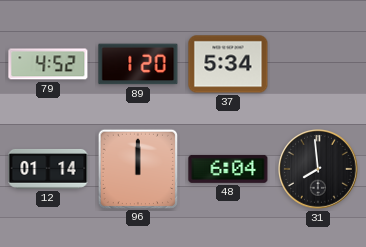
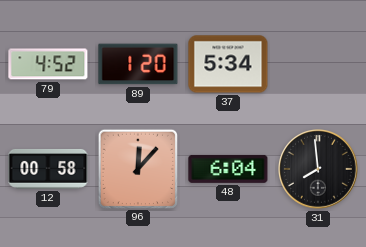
12: 01:14 -> 00:58 (48, 169)
96: 12:00 -> 12:07 (137, 168)
